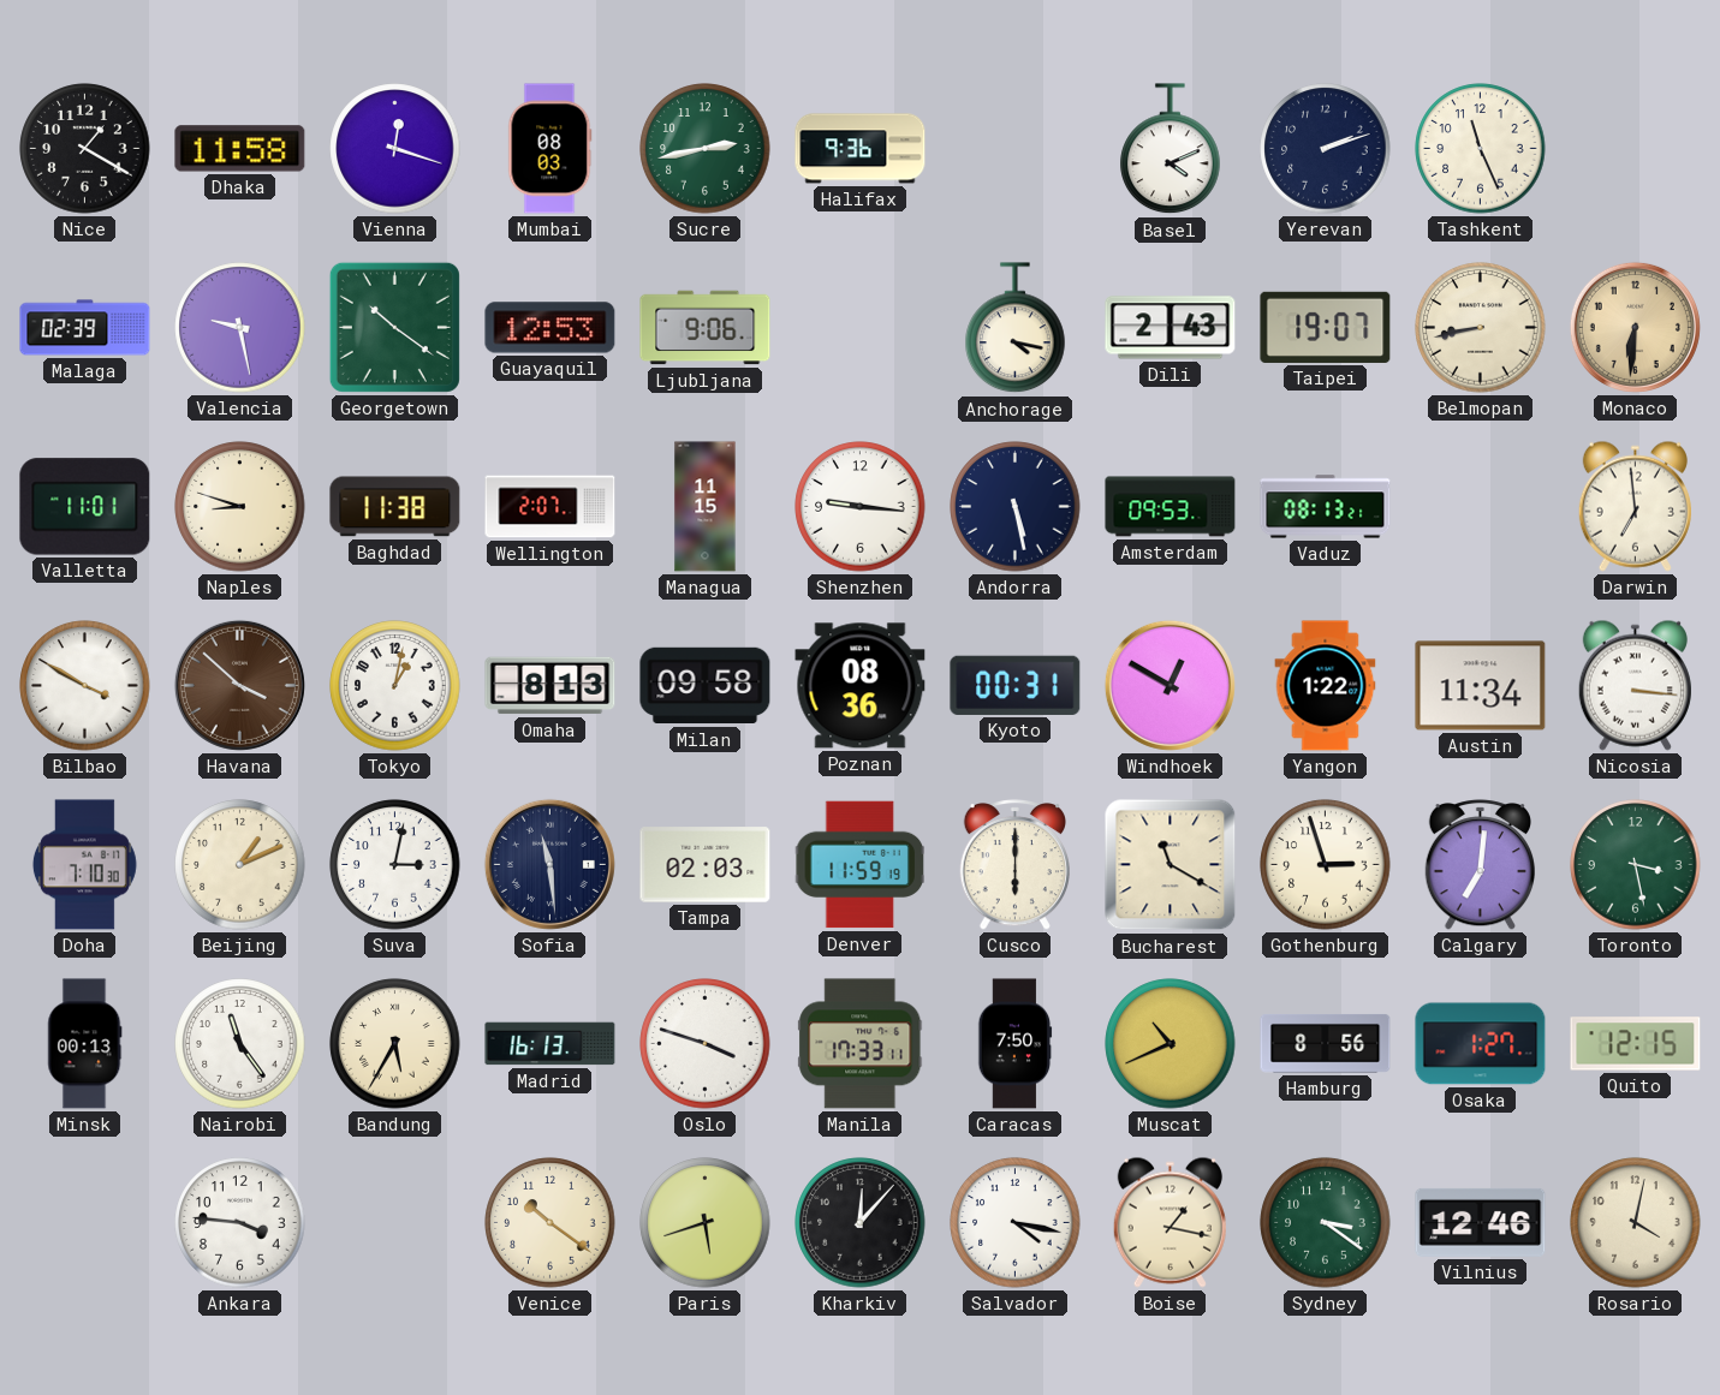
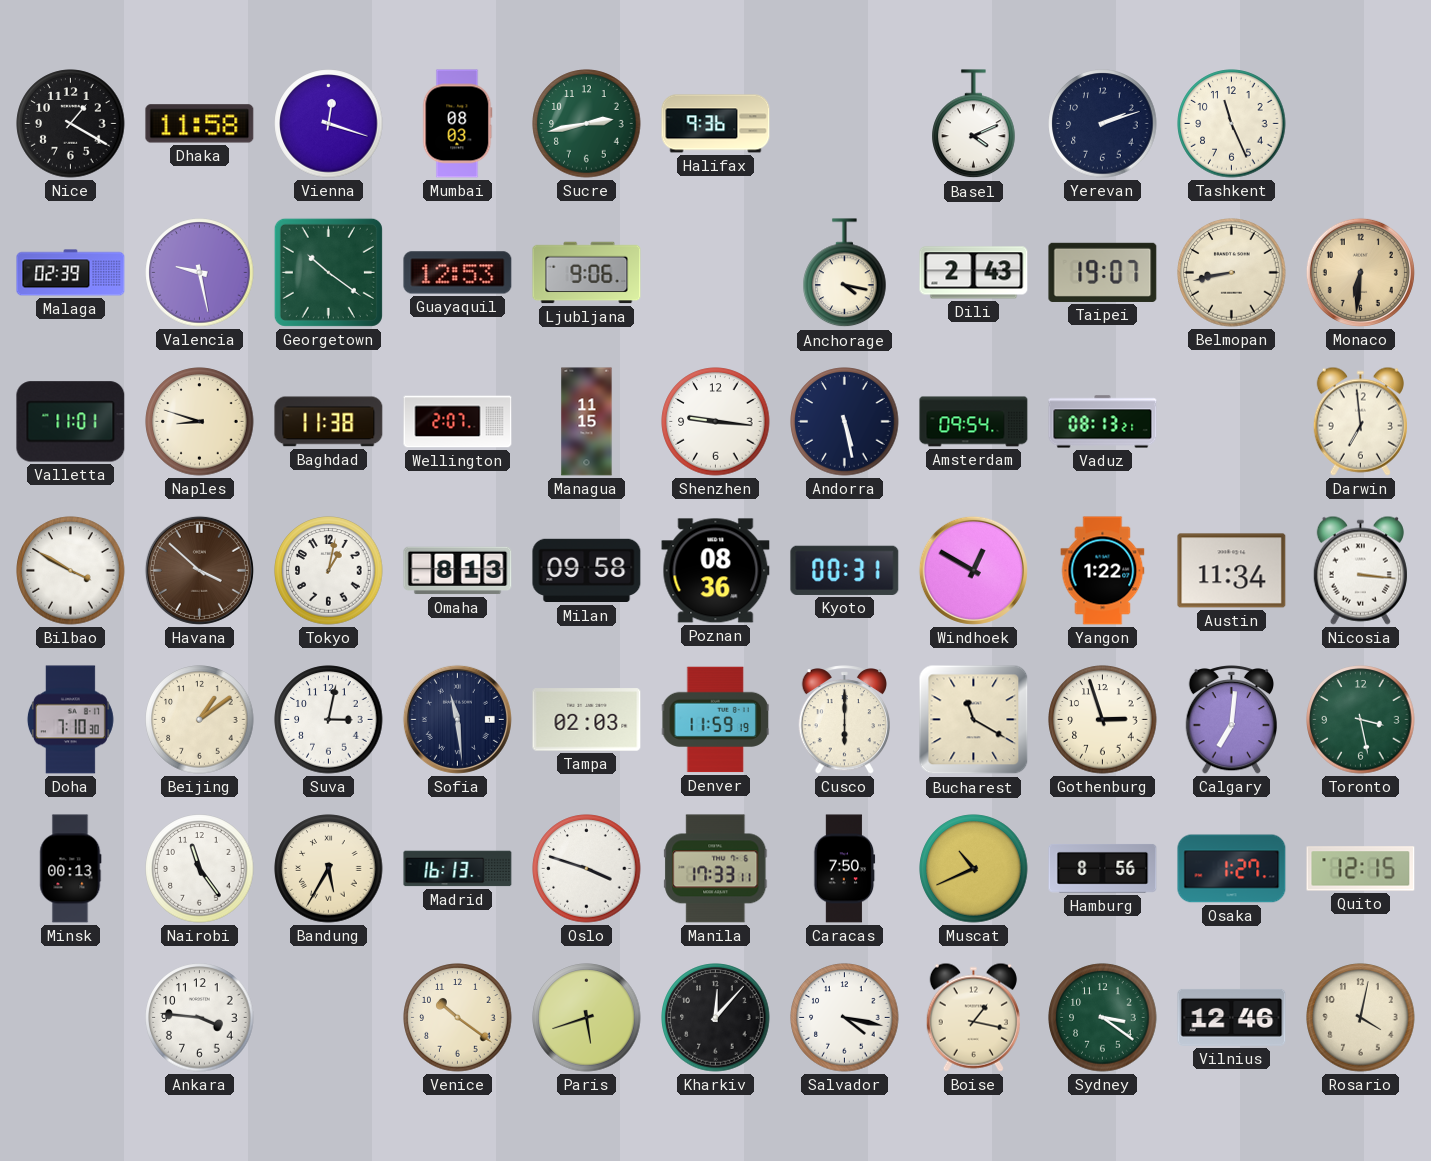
Amsterdam: 09:53 -> 09:54 (974, 422)
Beijing: 1:11 -> 1:09 (200, 720)
